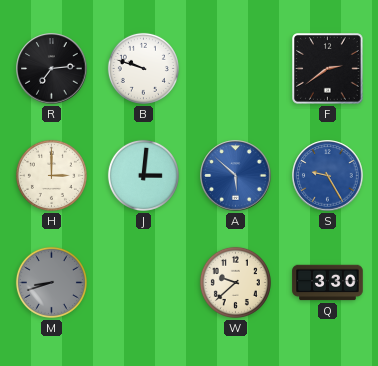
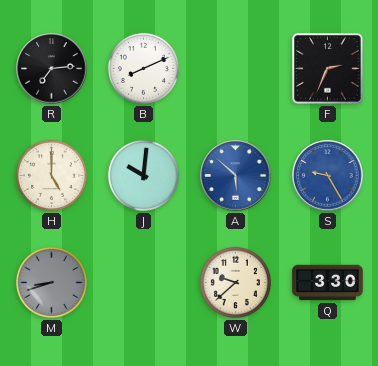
B: 9:48 -> 8:11 (143, 68)
F: 2:39 -> 2:34 (328, 69)
H: 3:00 -> 5:00 (51, 175)
J: 3:01 -> 10:01 (143, 175)
